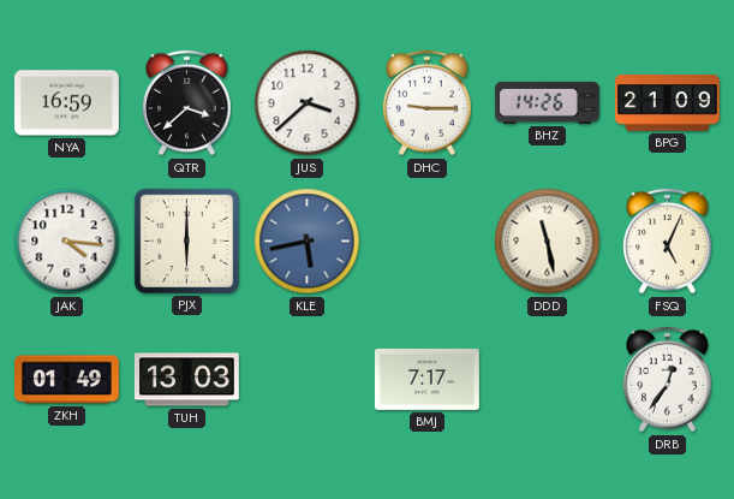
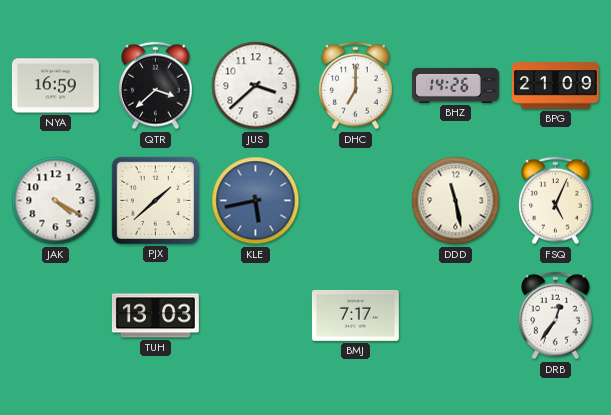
DHC: 9:15 -> 7:00 (356, 86)
JAK: 4:16 -> 4:20 (56, 201)
PJX: 6:00 -> 1:38 (155, 200)
ZKH: 01:49 -> none (67, 380)
